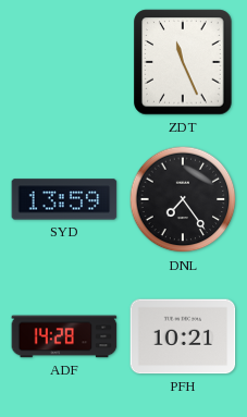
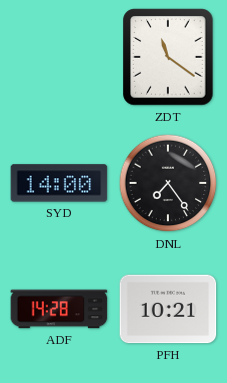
ZDT: 11:26 -> 11:21 (168, 57)
SYD: 13:59 -> 14:00 (59, 183)
